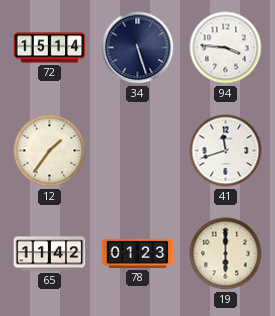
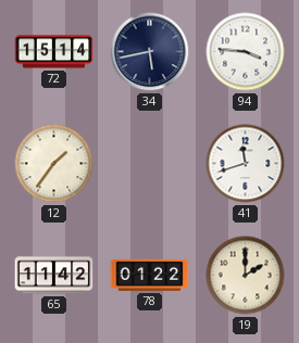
34: 5:27 -> 5:43 (150, 52)
78: 01:23 -> 01:22 (150, 275)
19: 6:00 -> 2:00 (246, 276)
